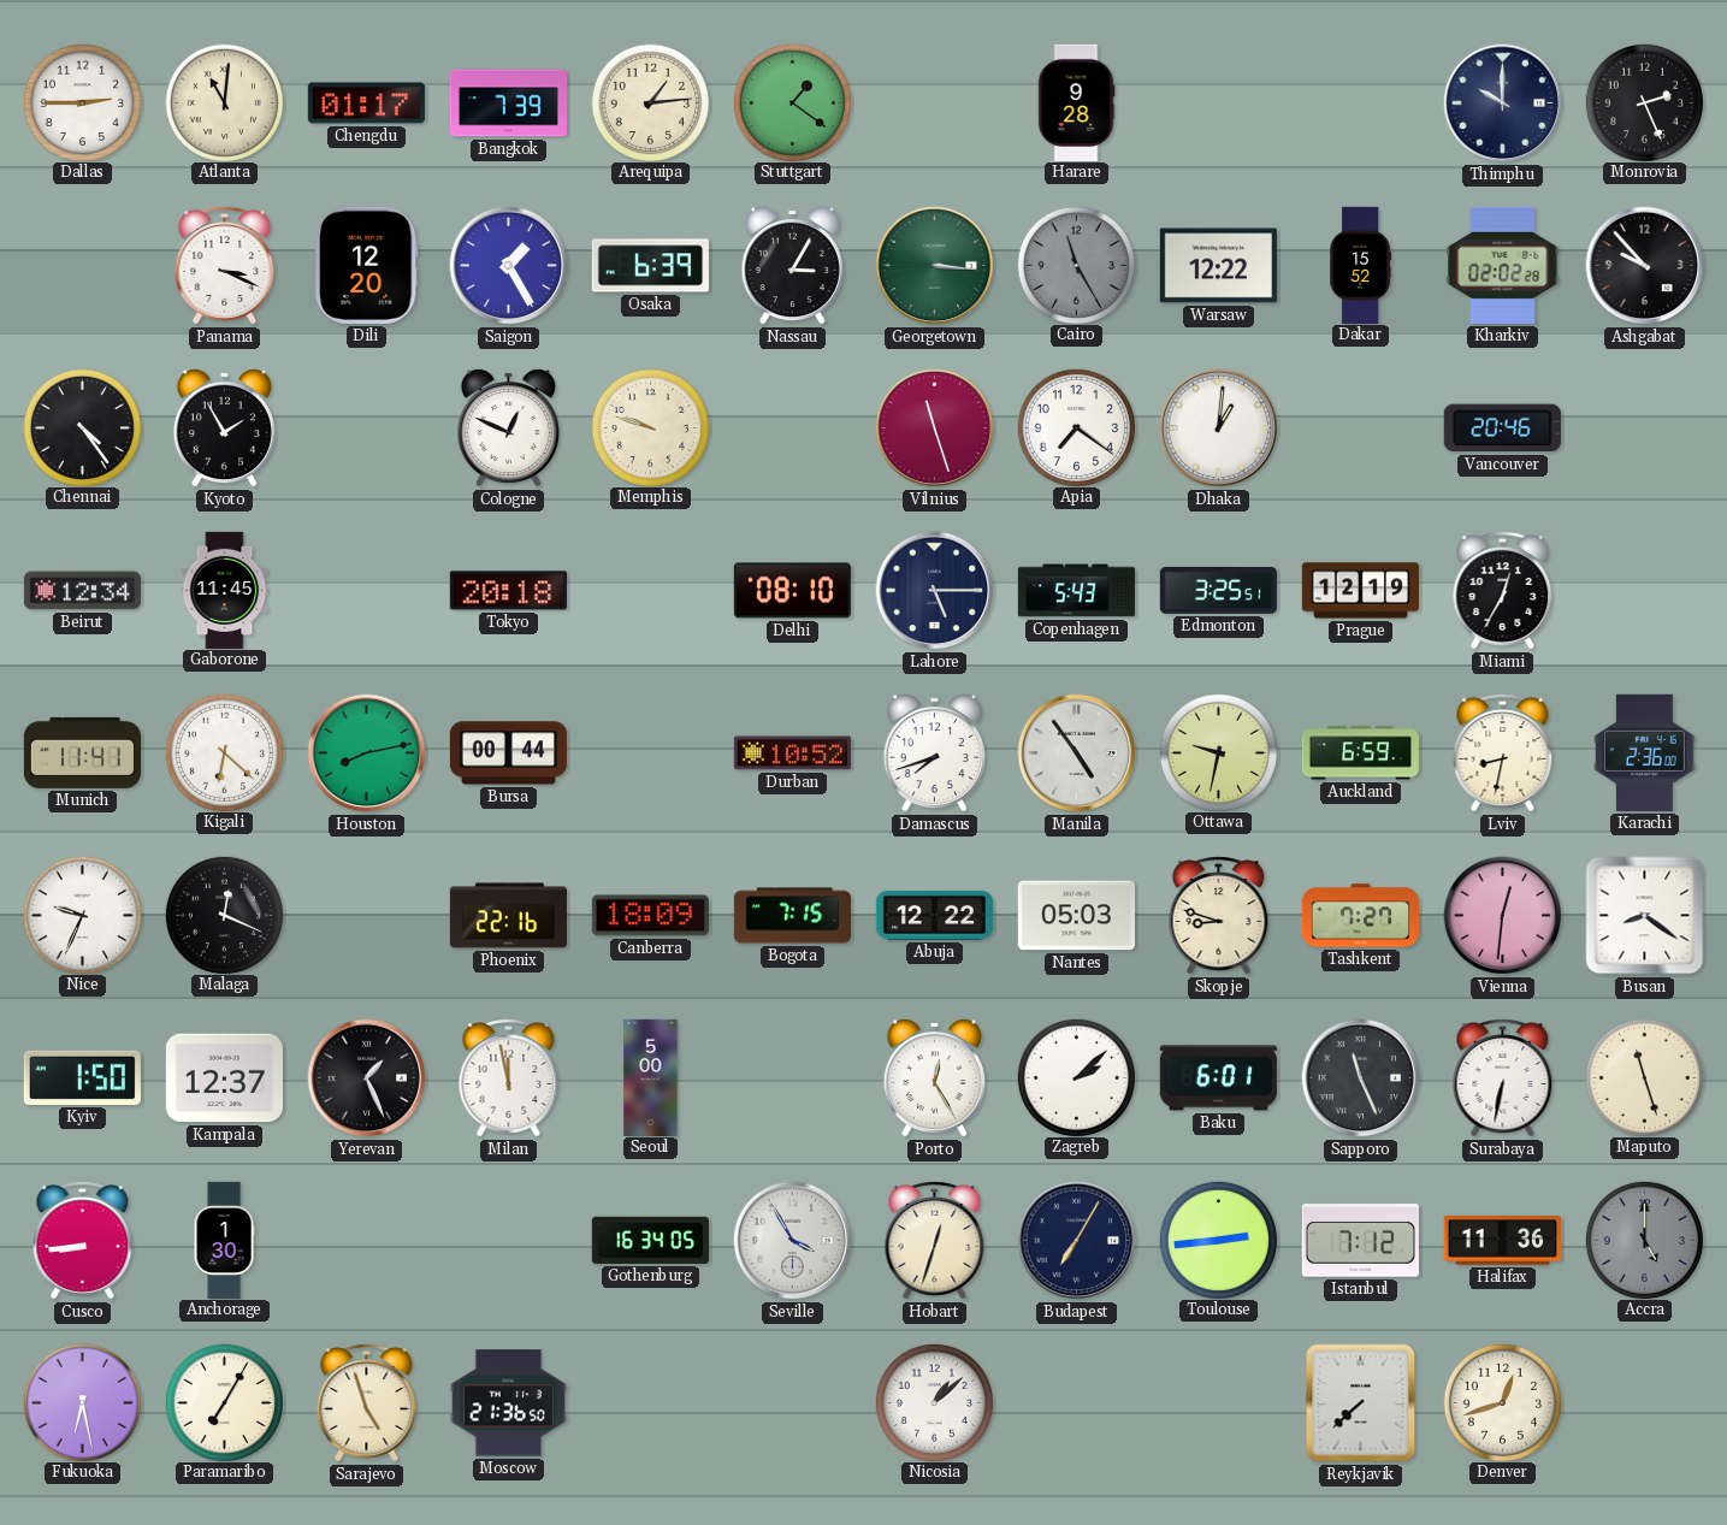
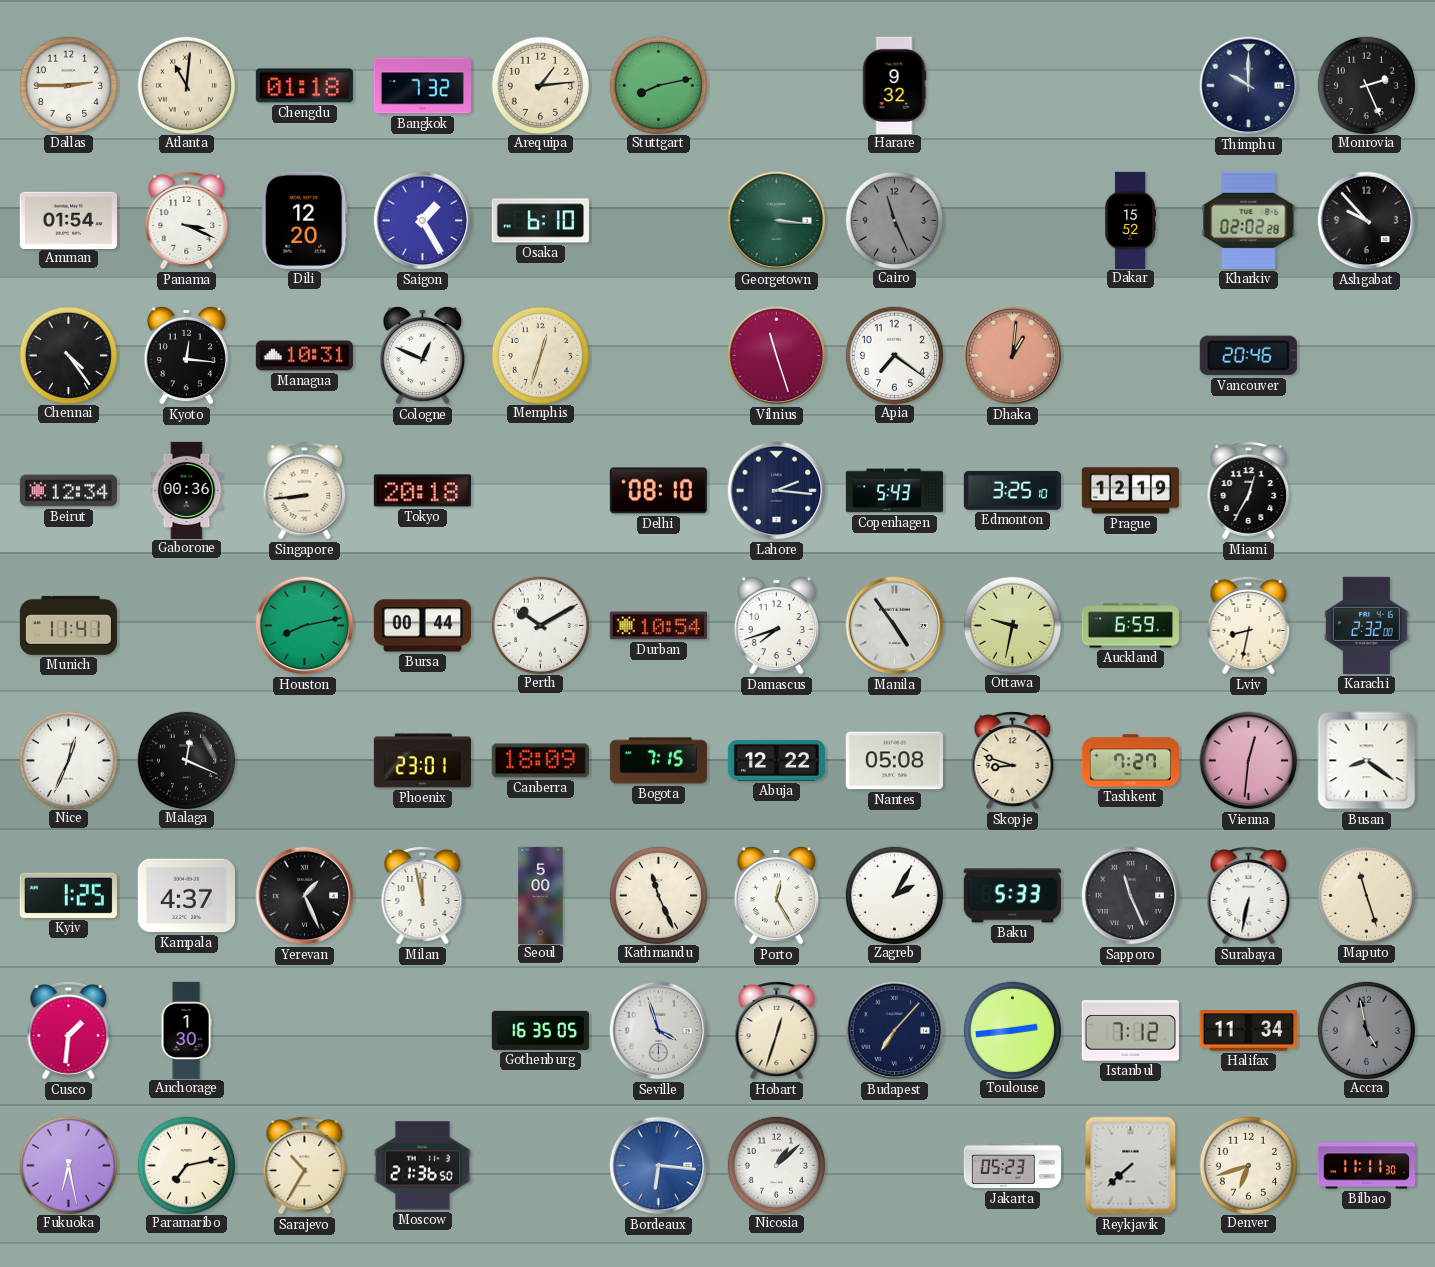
Chengdu: 01:17 -> 01:18 (304, 86)
Bangkok: 7:39 -> 7:32 (422, 86)
Stuttgart: 1:21 -> 8:13 (658, 85)
Harare: 9:28 -> 9:32 (894, 85)
Amman: none -> 01:54 (68, 220)
Osaka: 6:39 -> 6:10 (540, 221)
Nassau: 3:05 -> none (792, 265)
Cairo: 11:25 -> 11:26 (894, 220)
Warsaw: 12:22 -> none (1218, 266)
Kyoto: 1:55 -> 12:16 (186, 355)
Managua: none -> 10:31 (304, 356)
Memphis: 9:48 -> 12:33 (540, 355)
Dhaka dial: white -> salmon (1013, 356)
Gaborone: 11:45 -> 00:36 (187, 490)
Singapore: none -> 8:44 (305, 491)
Lahore: 5:15 -> 2:16 (777, 491)
Edmonton: 3:25:51 -> 3:25:10 (1012, 490)
Kigali: 6:22 -> none (224, 752)
Perth: none -> 10:10 (540, 625)
Durban: 10:52 -> 10:54 (658, 626)
Karachi: 2:36 -> 2:32 (1367, 625)
Nice: 9:34 -> 12:34 (68, 760)
Phoenix: 22:16 -> 23:01 (422, 761)
Nantes: 05:03 -> 05:08 (894, 761)
Kyiv: 1:50 -> 1:25 (68, 895)
Kampala: 12:37 -> 4:37 (186, 896)
Kathmandu: none -> 11:26 (658, 895)
Zagreb: 2:08 -> 2:05 (894, 895)
Baku: 6:01 -> 5:33 (1012, 896)
Cusco: 8:44 -> 1:31 (69, 1031)
Gothenburg: 16:34 -> 16:35 (540, 1030)
Seville: 3:55 -> 3:57 (659, 1031)
Budapest: 7:05 -> 7:07 (895, 1031)
Halifax: 11:36 -> 11:34 (1248, 1031)
Accra: 5:00 -> 4:58 (1366, 1030)
Paramaribo: 7:05 -> 7:13 (186, 1165)
Sarajevo: 4:57 -> 10:35 (305, 1166)
Bordeaux: none -> 6:16 (659, 1166)
Jakarta: none -> 05:23 (1012, 1166)
Denver: 12:42 -> 6:42 (1248, 1165)
Bilbao: none -> 11:11 (1366, 1166)
